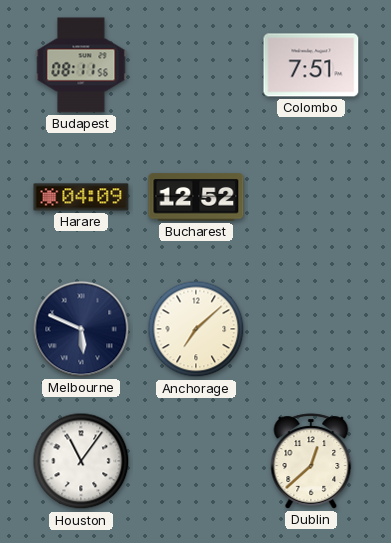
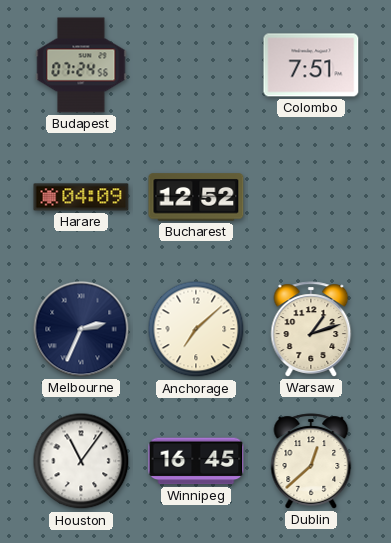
Budapest: 08:11 -> 07:24 (81, 65)
Melbourne: 5:49 -> 2:34 (81, 329)
Warsaw: none -> 1:12 (311, 329)
Winnipeg: none -> 16:45 (196, 461)
